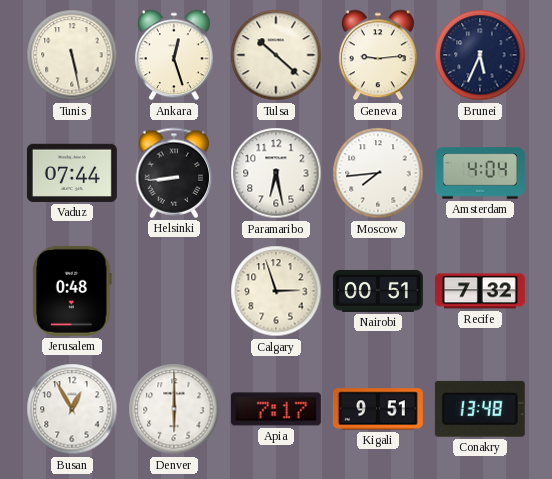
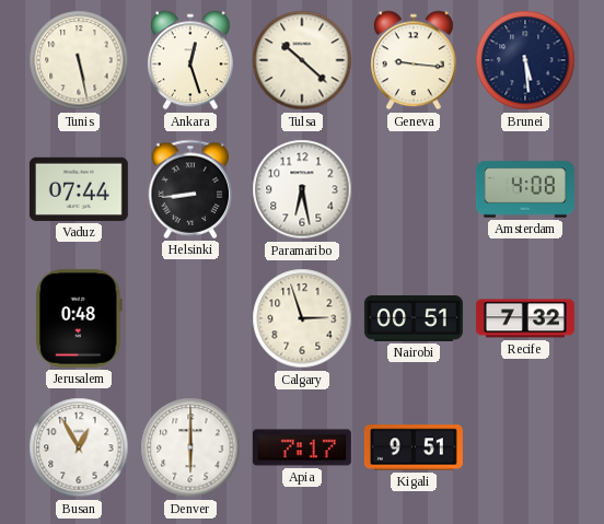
Geneva: 9:14 -> 9:16 (414, 60)
Brunei: 5:34 -> 5:29 (525, 60)
Moscow: 7:44 -> none (378, 173)
Amsterdam: 4:04 -> 4:08 (525, 189)
Conakry: 13:48 -> none (480, 409)
